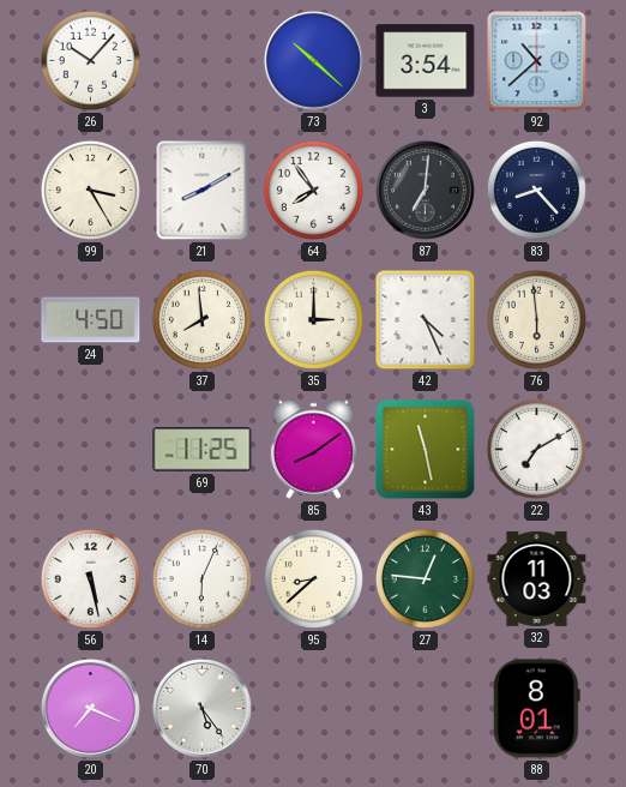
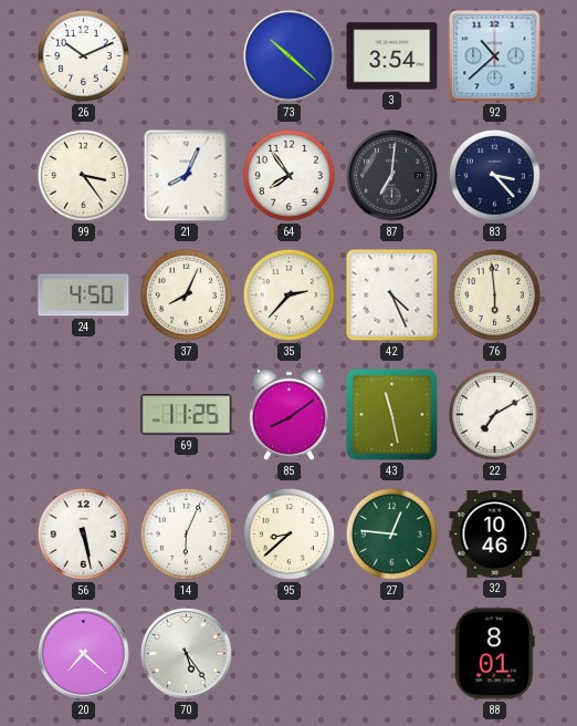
26: 10:07 -> 10:11 (83, 55)
99: 3:25 -> 3:24 (83, 175)
21: 8:10 -> 8:04 (187, 176)
83: 8:23 -> 3:23 (494, 175)
37: 7:59 -> 8:04 (186, 294)
35: 3:00 -> 2:37 (288, 294)
32: 11:03 -> 10:46 (495, 533)
20: 7:19 -> 7:22 (83, 653)
